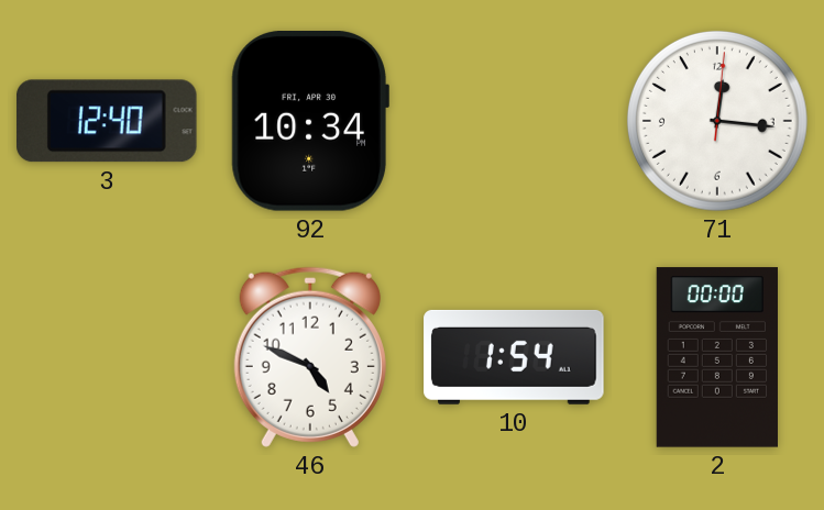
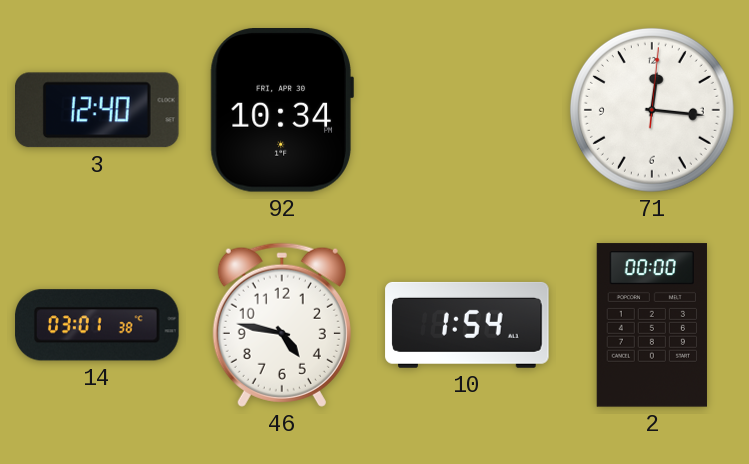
14: none -> 03:01 (97, 325)
46: 4:49 -> 4:47 (282, 325)
